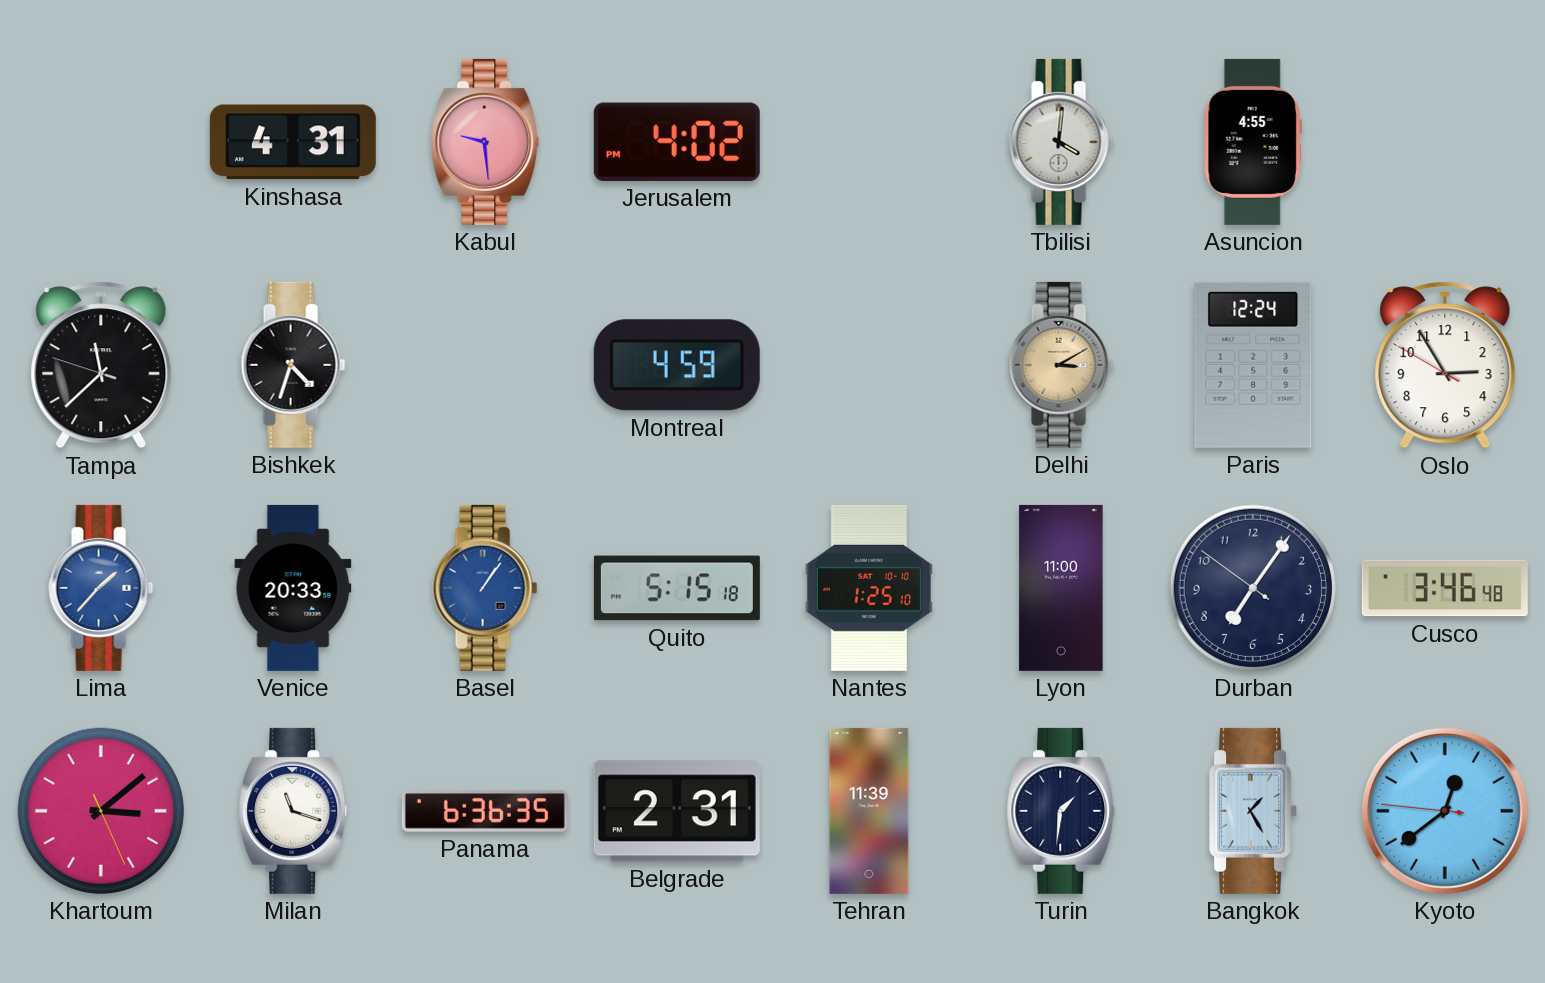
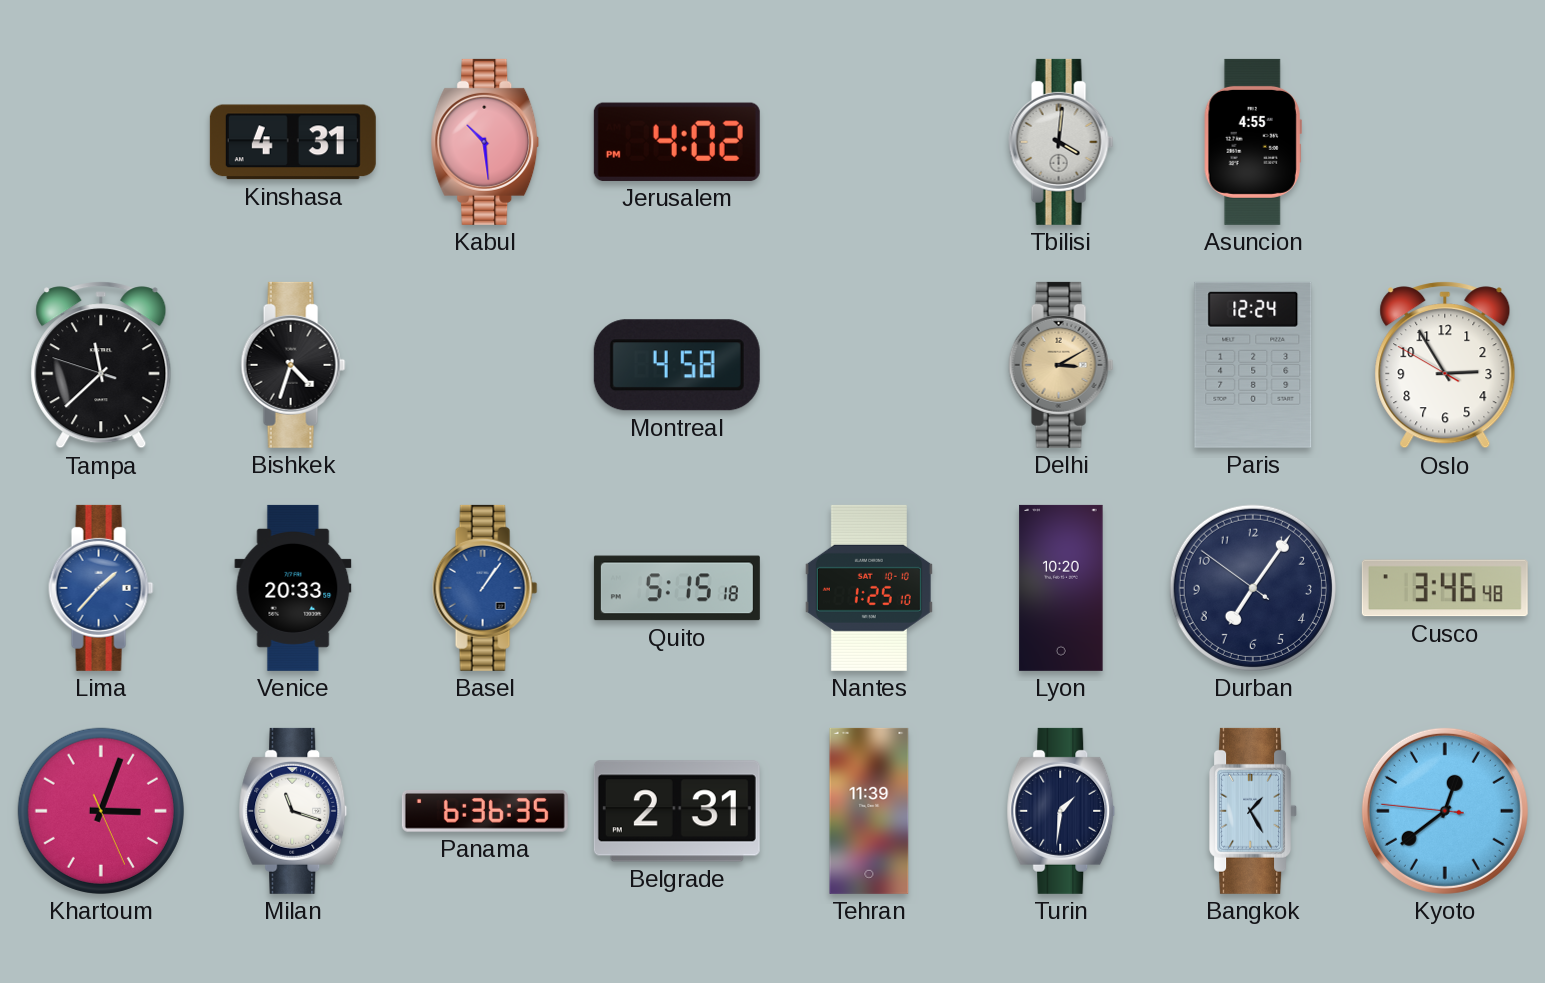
Kabul: 9:29 -> 10:29 (485, 142)
Montreal: 4:59 -> 4:58 (677, 365)
Lyon: 11:00 -> 10:20 (1061, 588)
Khartoum: 3:08 -> 3:03 (101, 811)
